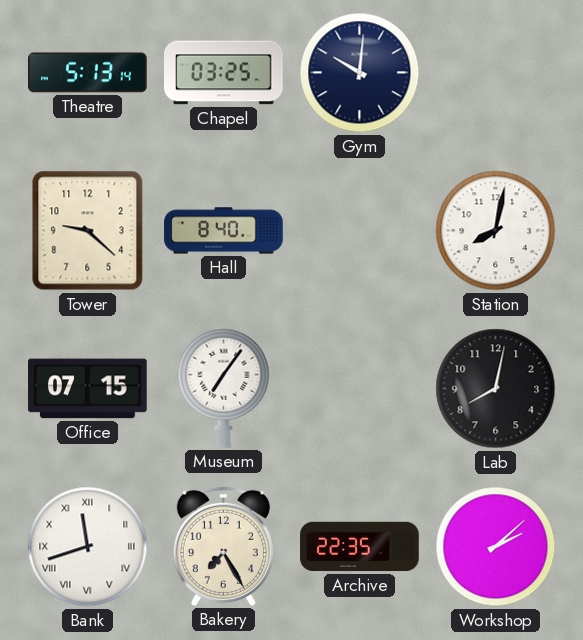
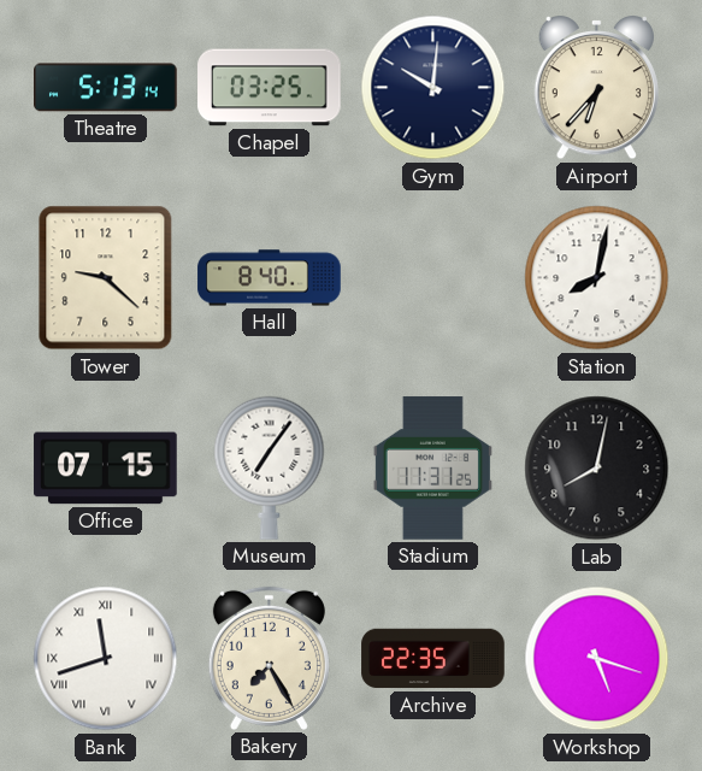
Airport: none -> 6:37 (596, 89)
Stadium: none -> 11:31 (432, 469)
Workshop: 2:08 -> 5:18 (597, 659)
